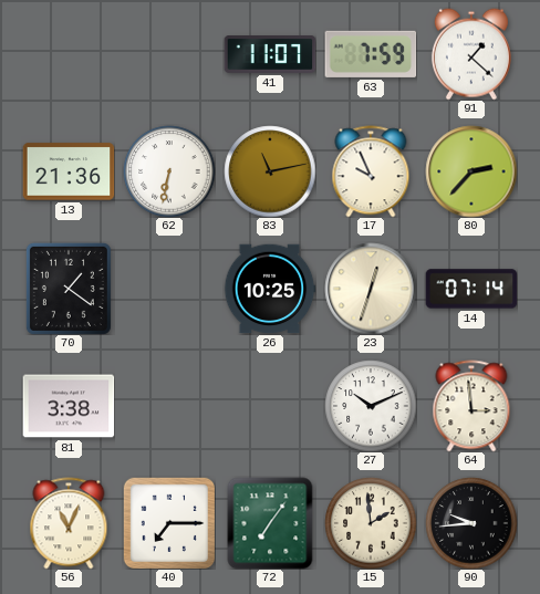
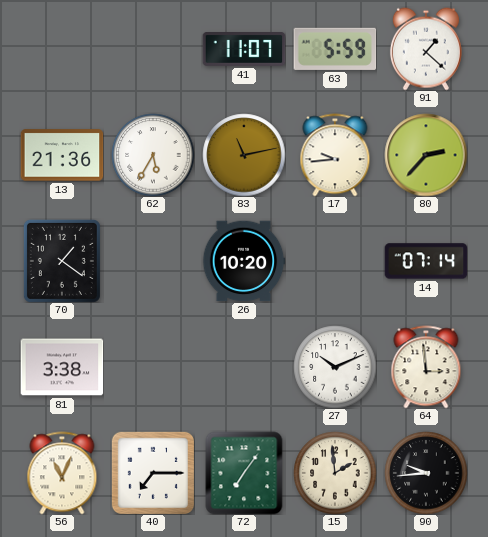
63: 7:59 -> 5:59 (335, 49)
62: 6:32 -> 5:35 (153, 155)
17: 9:56 -> 9:44 (335, 155)
26: 10:25 -> 10:20 (244, 261)
23: 12:33 -> none (371, 289)
